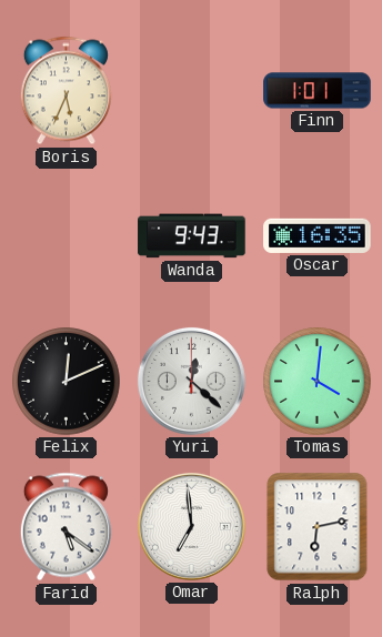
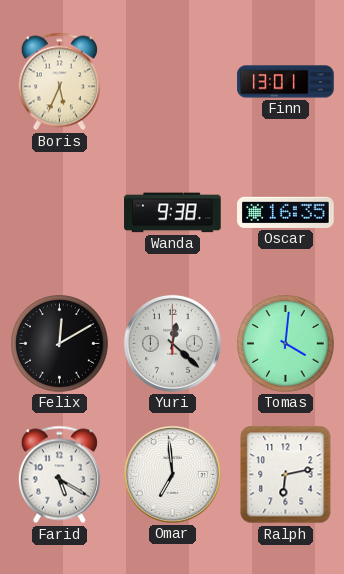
Finn: 1:01 -> 13:01 (286, 82)
Wanda: 9:43 -> 9:38 (173, 213)
Felix: 12:11 -> 12:10 (60, 344)
Farid: 5:21 -> 5:20 (59, 475)
